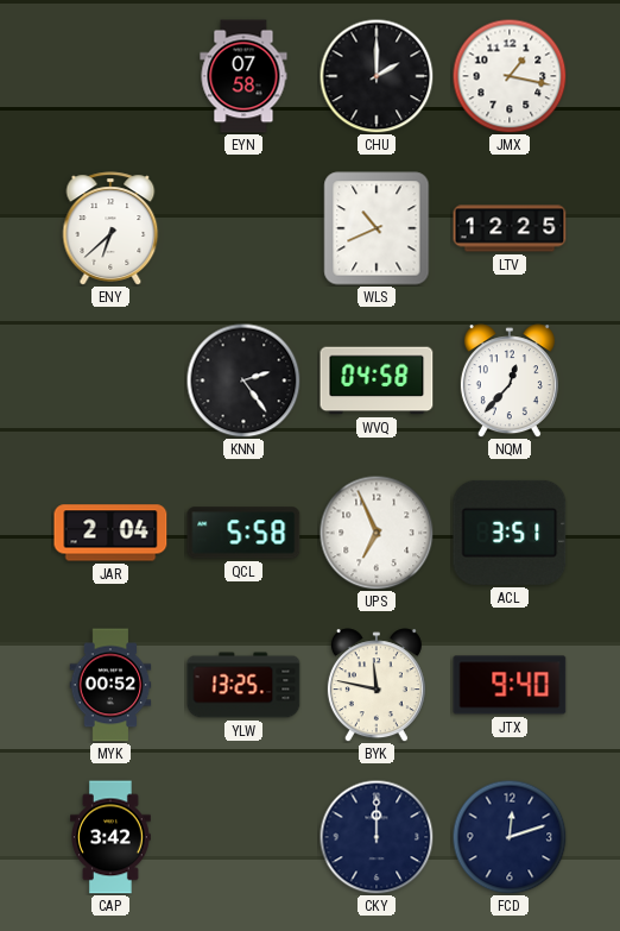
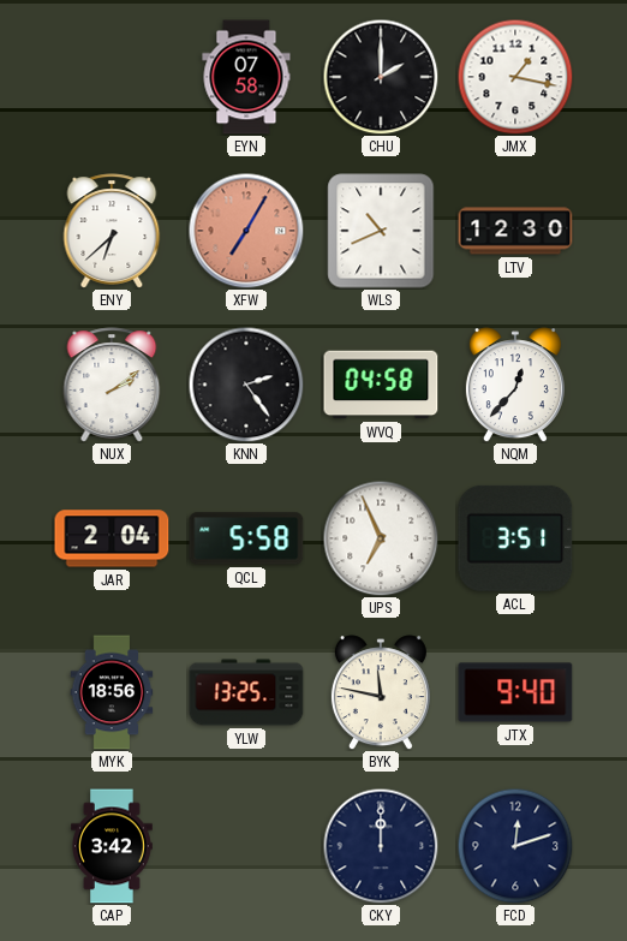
XFW: none -> 7:05 (246, 231)
LTV: 12:25 -> 12:30 (515, 231)
NUX: none -> 2:09 (112, 385)
MYK: 00:52 -> 18:56 (112, 692)
